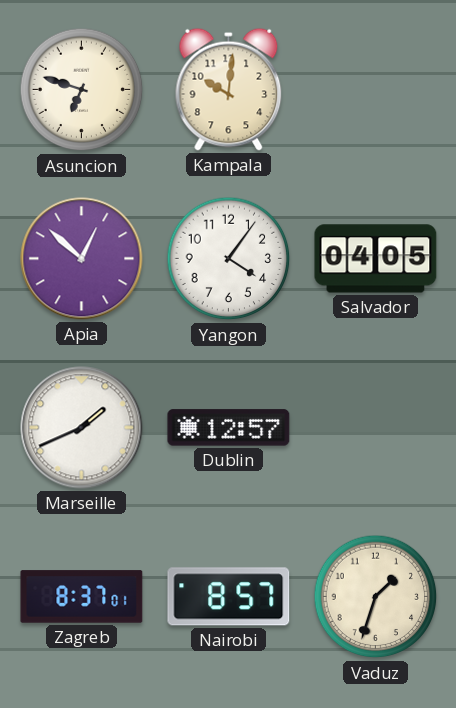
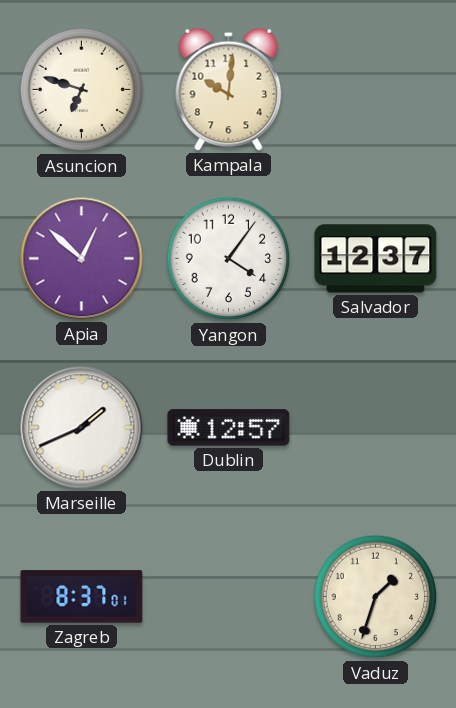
Salvador: 04:05 -> 12:37 (376, 259)
Nairobi: 8:57 -> none (229, 597)
